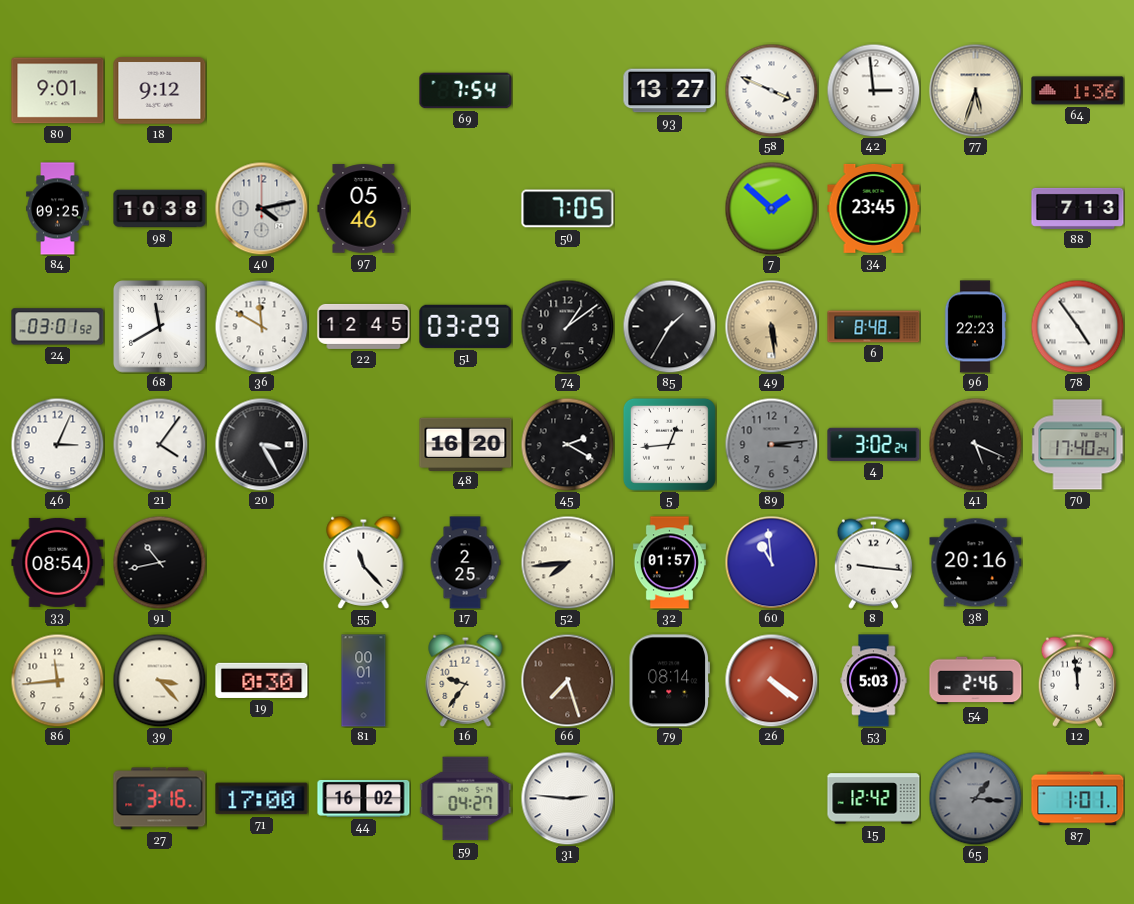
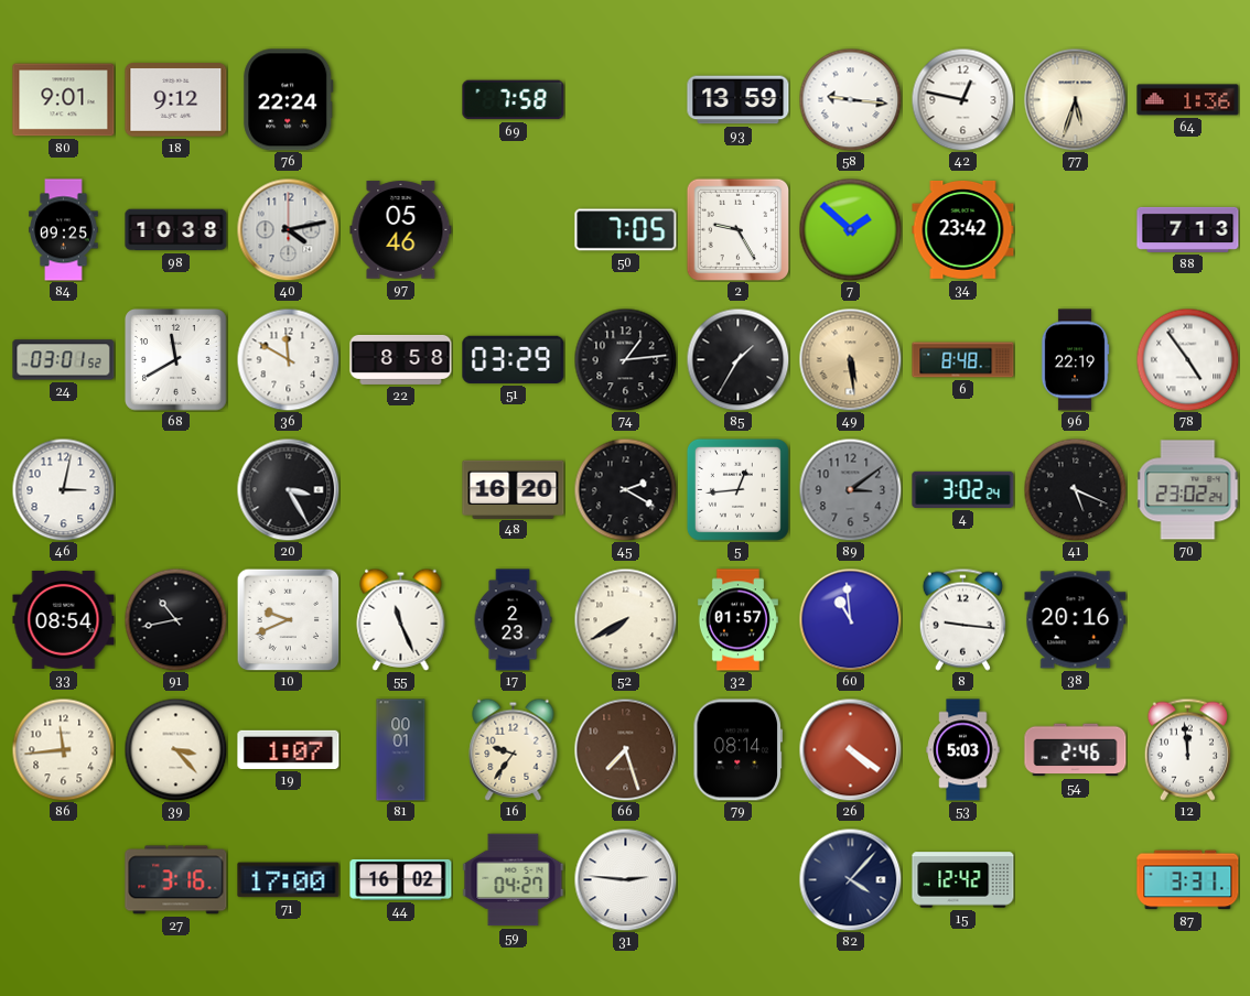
76: none -> 22:24 (289, 100)
69: 7:54 -> 7:58 (514, 100)
93: 13:27 -> 13:59 (739, 100)
58: 3:49 -> 9:16 (850, 99)
42: 2:59 -> 12:47 (962, 99)
2: none -> 9:25 (737, 229)
34: 23:45 -> 23:42 (963, 229)
22: 12:45 -> 8:58 (401, 359)
74: 1:09 -> 1:14 (625, 359)
96: 22:23 -> 22:19 (1075, 360)
46: 3:04 -> 3:02 (63, 489)
21: 4:06 -> none (159, 444)
89: 3:14 -> 3:09 (850, 489)
70: 17:40 -> 23:02 (1188, 490)
10: none -> 9:41 (288, 619)
55: 11:23 -> 11:26 (401, 619)
17: 2:25 -> 2:23 (513, 620)
52: 7:44 -> 7:40 (625, 619)
19: 0:30 -> 1:07 (289, 749)
82: none -> 4:07 (850, 879)
65: 1:16 -> none (975, 798)
87: 1:01 -> 3:31 (1188, 880)
